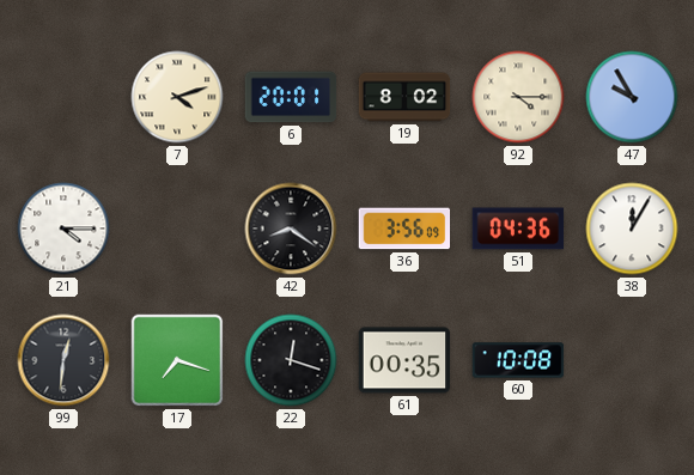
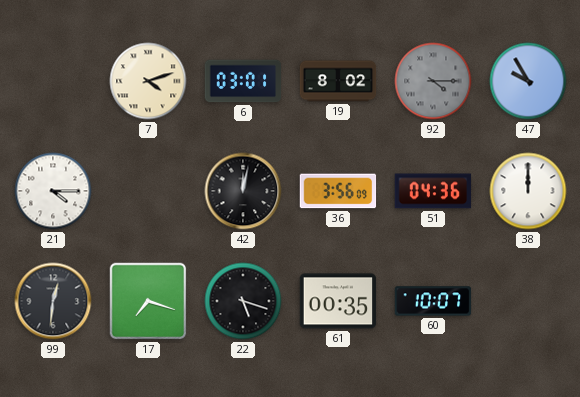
6: 20:01 -> 03:01 (243, 81)
92 dial: cream -> grey (433, 81)
42: 8:21 -> 12:02 (243, 191)
38: 12:05 -> 12:00 (528, 191)
22: 12:18 -> 5:18 (243, 301)
60: 10:08 -> 10:07 (433, 301)
